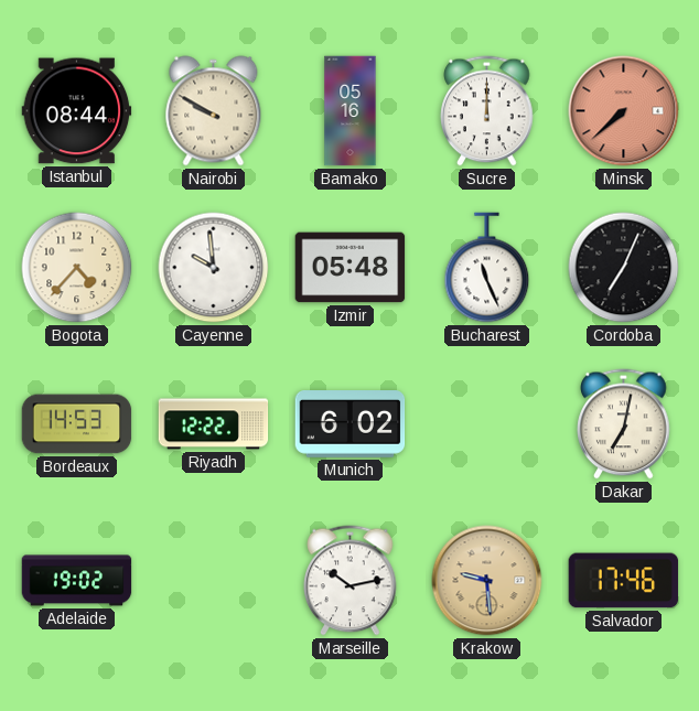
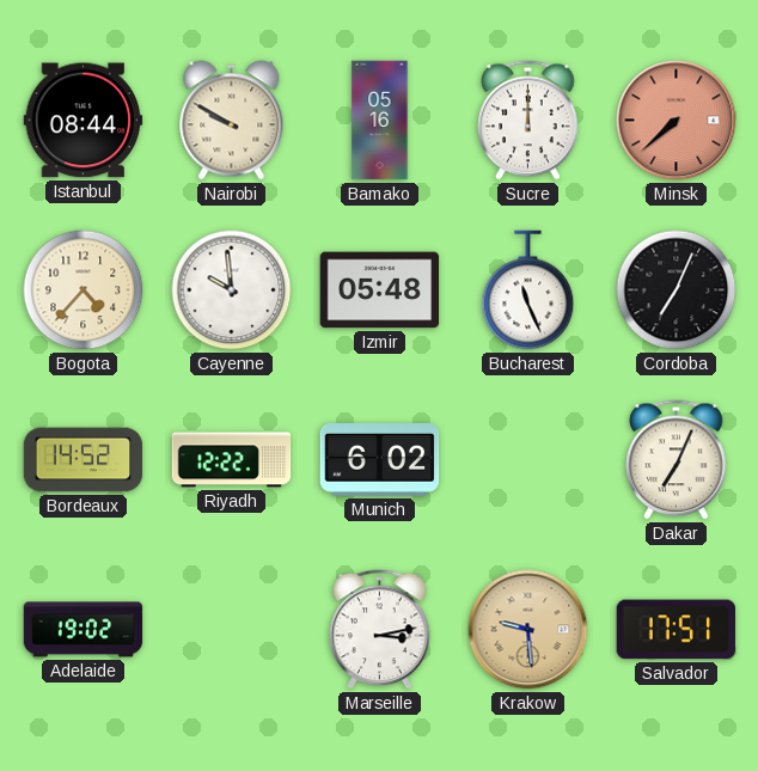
Bordeaux: 14:53 -> 14:52 (84, 460)
Dakar: 7:02 -> 7:04 (677, 460)
Marseille: 10:13 -> 3:13 (380, 630)
Salvador: 17:46 -> 17:51 (677, 630)
